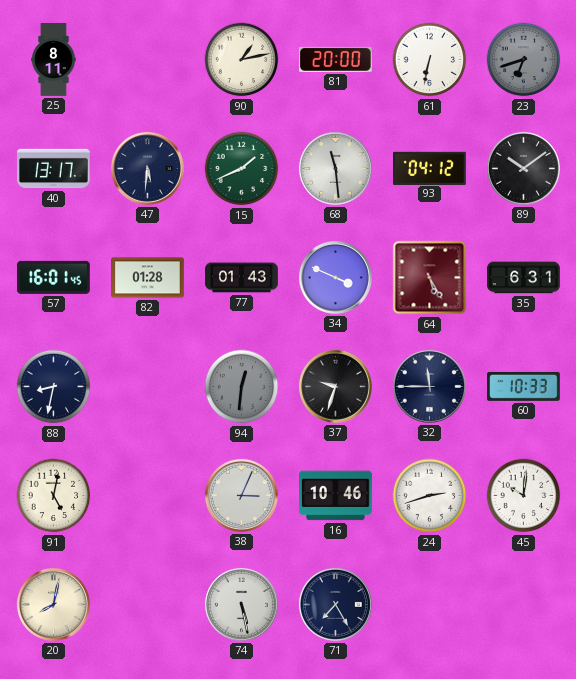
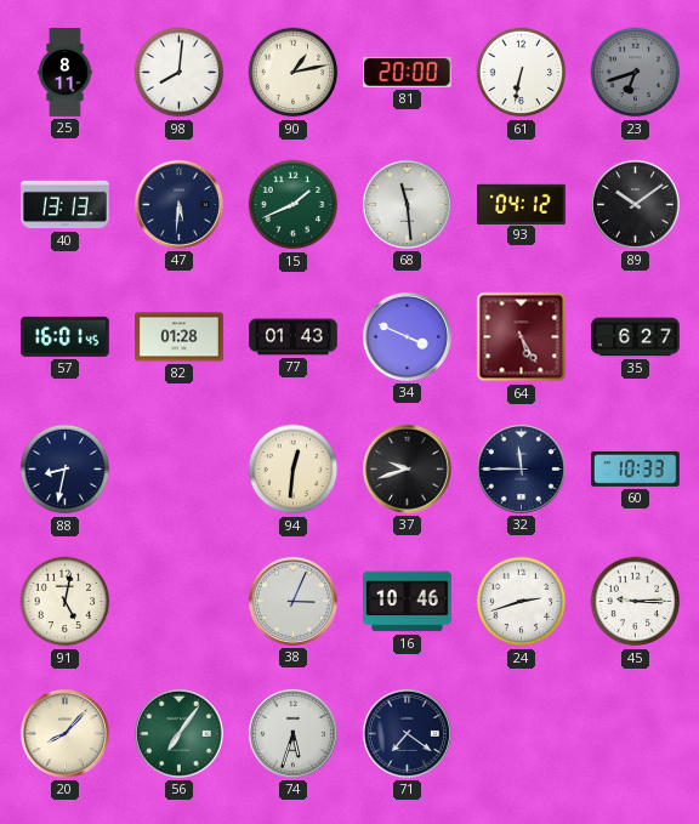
98: none -> 8:01 (180, 73)
40: 13:17 -> 13:13 (66, 205)
35: 6:31 -> 6:27 (636, 337)
94 dial: grey -> cream (294, 470)
37: 9:33 -> 9:42 (407, 468)
45: 10:01 -> 9:15 (636, 602)
20: 8:02 -> 8:07 (64, 733)
56: none -> 7:06 (178, 733)
74: 5:28 -> 5:33 (292, 733)
71: 7:25 -> 7:21 (407, 733)
